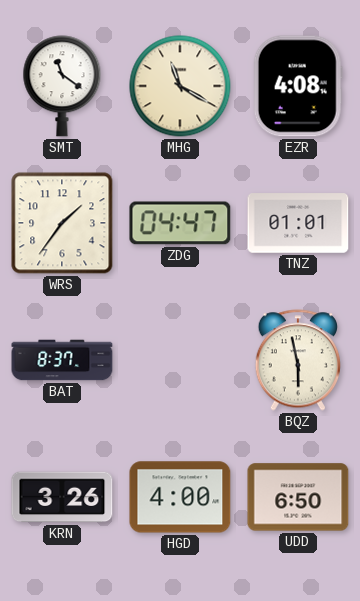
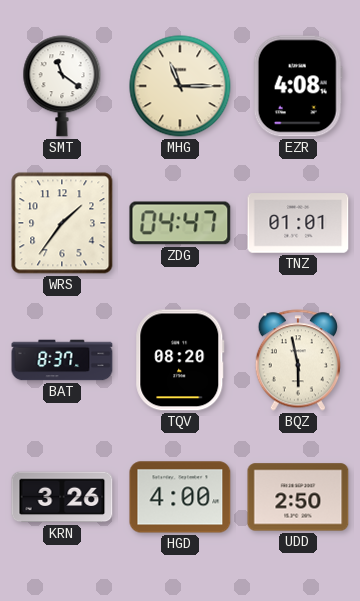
MHG: 11:20 -> 11:15 (180, 86)
TQV: none -> 08:20 (180, 360)
UDD: 6:50 -> 2:50 (298, 497)
